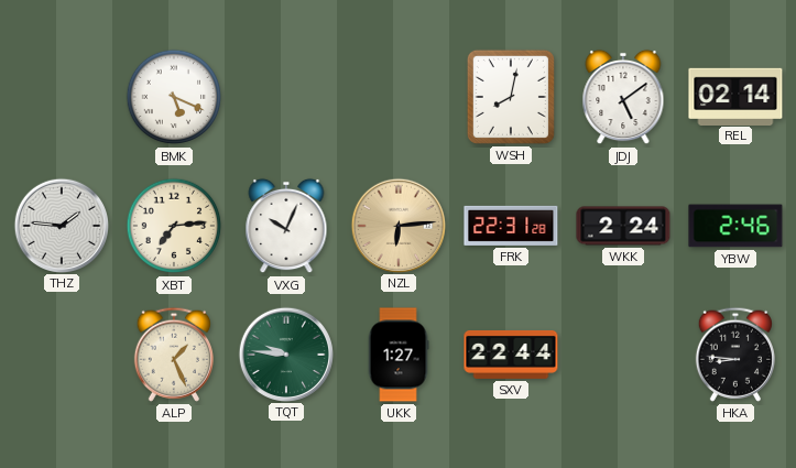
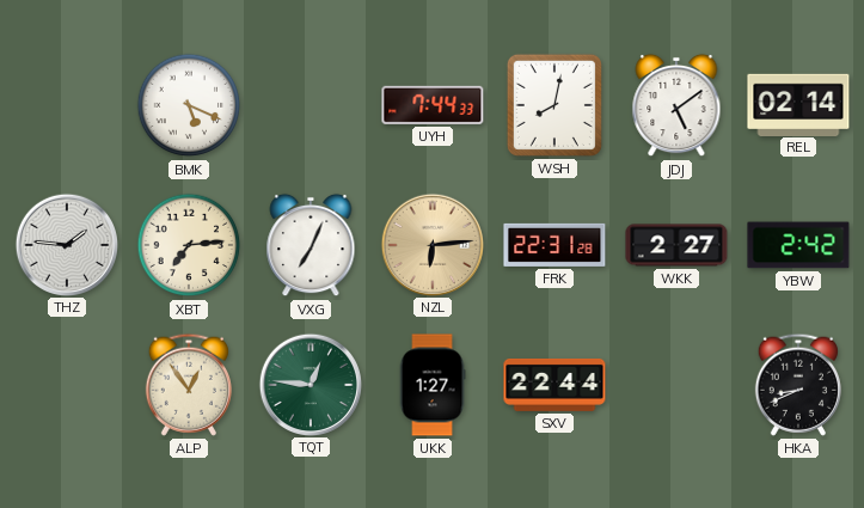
UYH: none -> 7:44 (433, 105)
VXG: 10:04 -> 7:04 (311, 245)
WKK: 2:24 -> 2:27 (676, 245)
YBW: 2:46 -> 2:42 (798, 245)
ALP: 1:26 -> 12:54 (189, 385)
TQT: 9:46 -> 12:46 (310, 384)
HKA: 8:46 -> 8:41 (798, 385)
